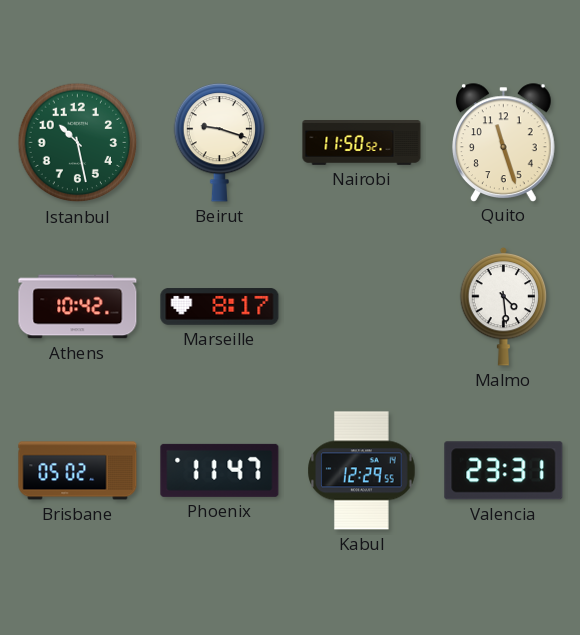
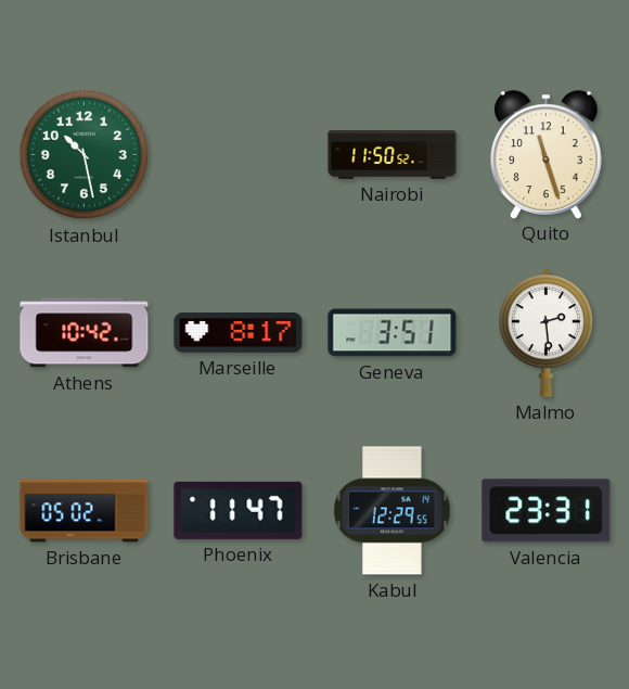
Beirut: 9:18 -> none (220, 143)
Geneva: none -> 3:51 (393, 333)
Malmo: 4:29 -> 2:29 (547, 332)
